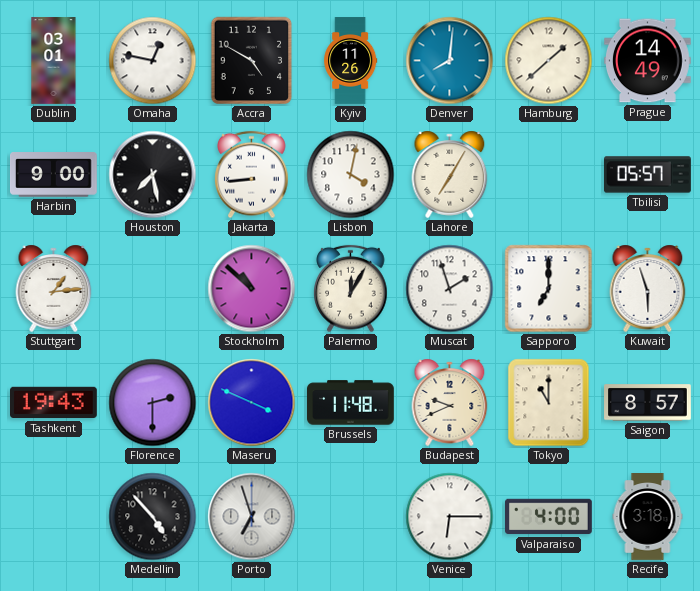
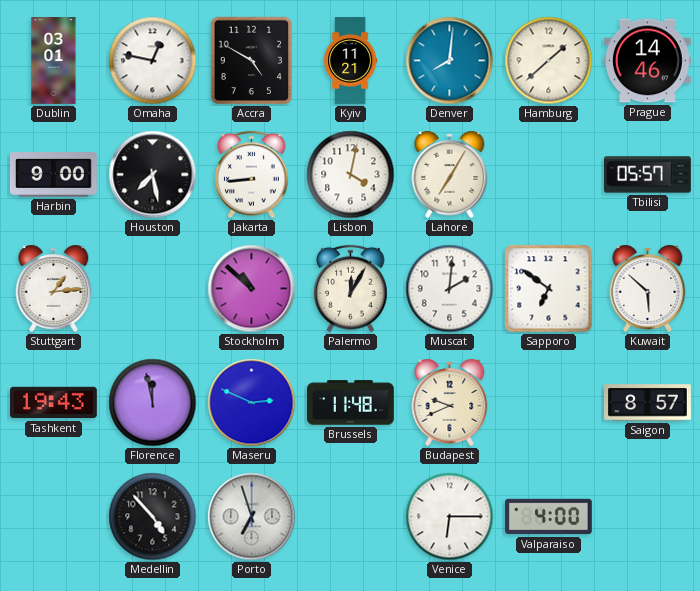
Kyiv: 11:26 -> 11:21 (351, 61)
Prague: 14:49 -> 14:46 (648, 61)
Muscat: 1:57 -> 2:01 (450, 289)
Sapporo: 7:00 -> 6:51 (549, 289)
Kuwait: 5:57 -> 5:52 (648, 288)
Florence: 2:30 -> 11:58 (153, 403)
Maseru: 3:49 -> 2:49 (252, 403)
Tokyo: 11:00 -> none (549, 403)
Recife: 3:18 -> none (648, 517)
